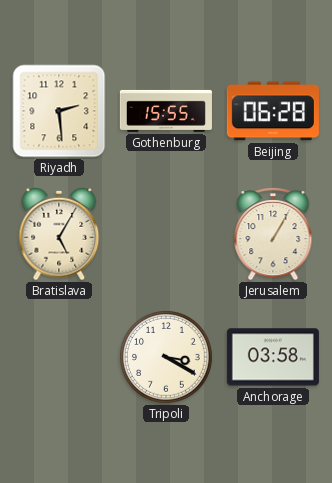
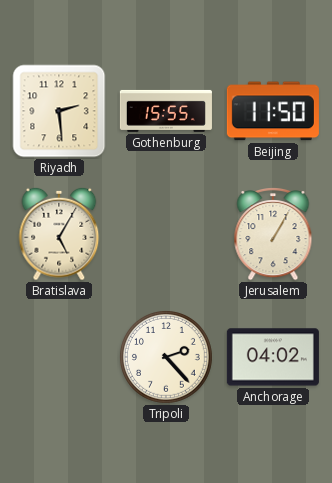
Beijing: 06:28 -> 11:50 (273, 111)
Tripoli: 3:20 -> 2:23 (167, 358)
Anchorage: 03:58 -> 04:02 (273, 357)
